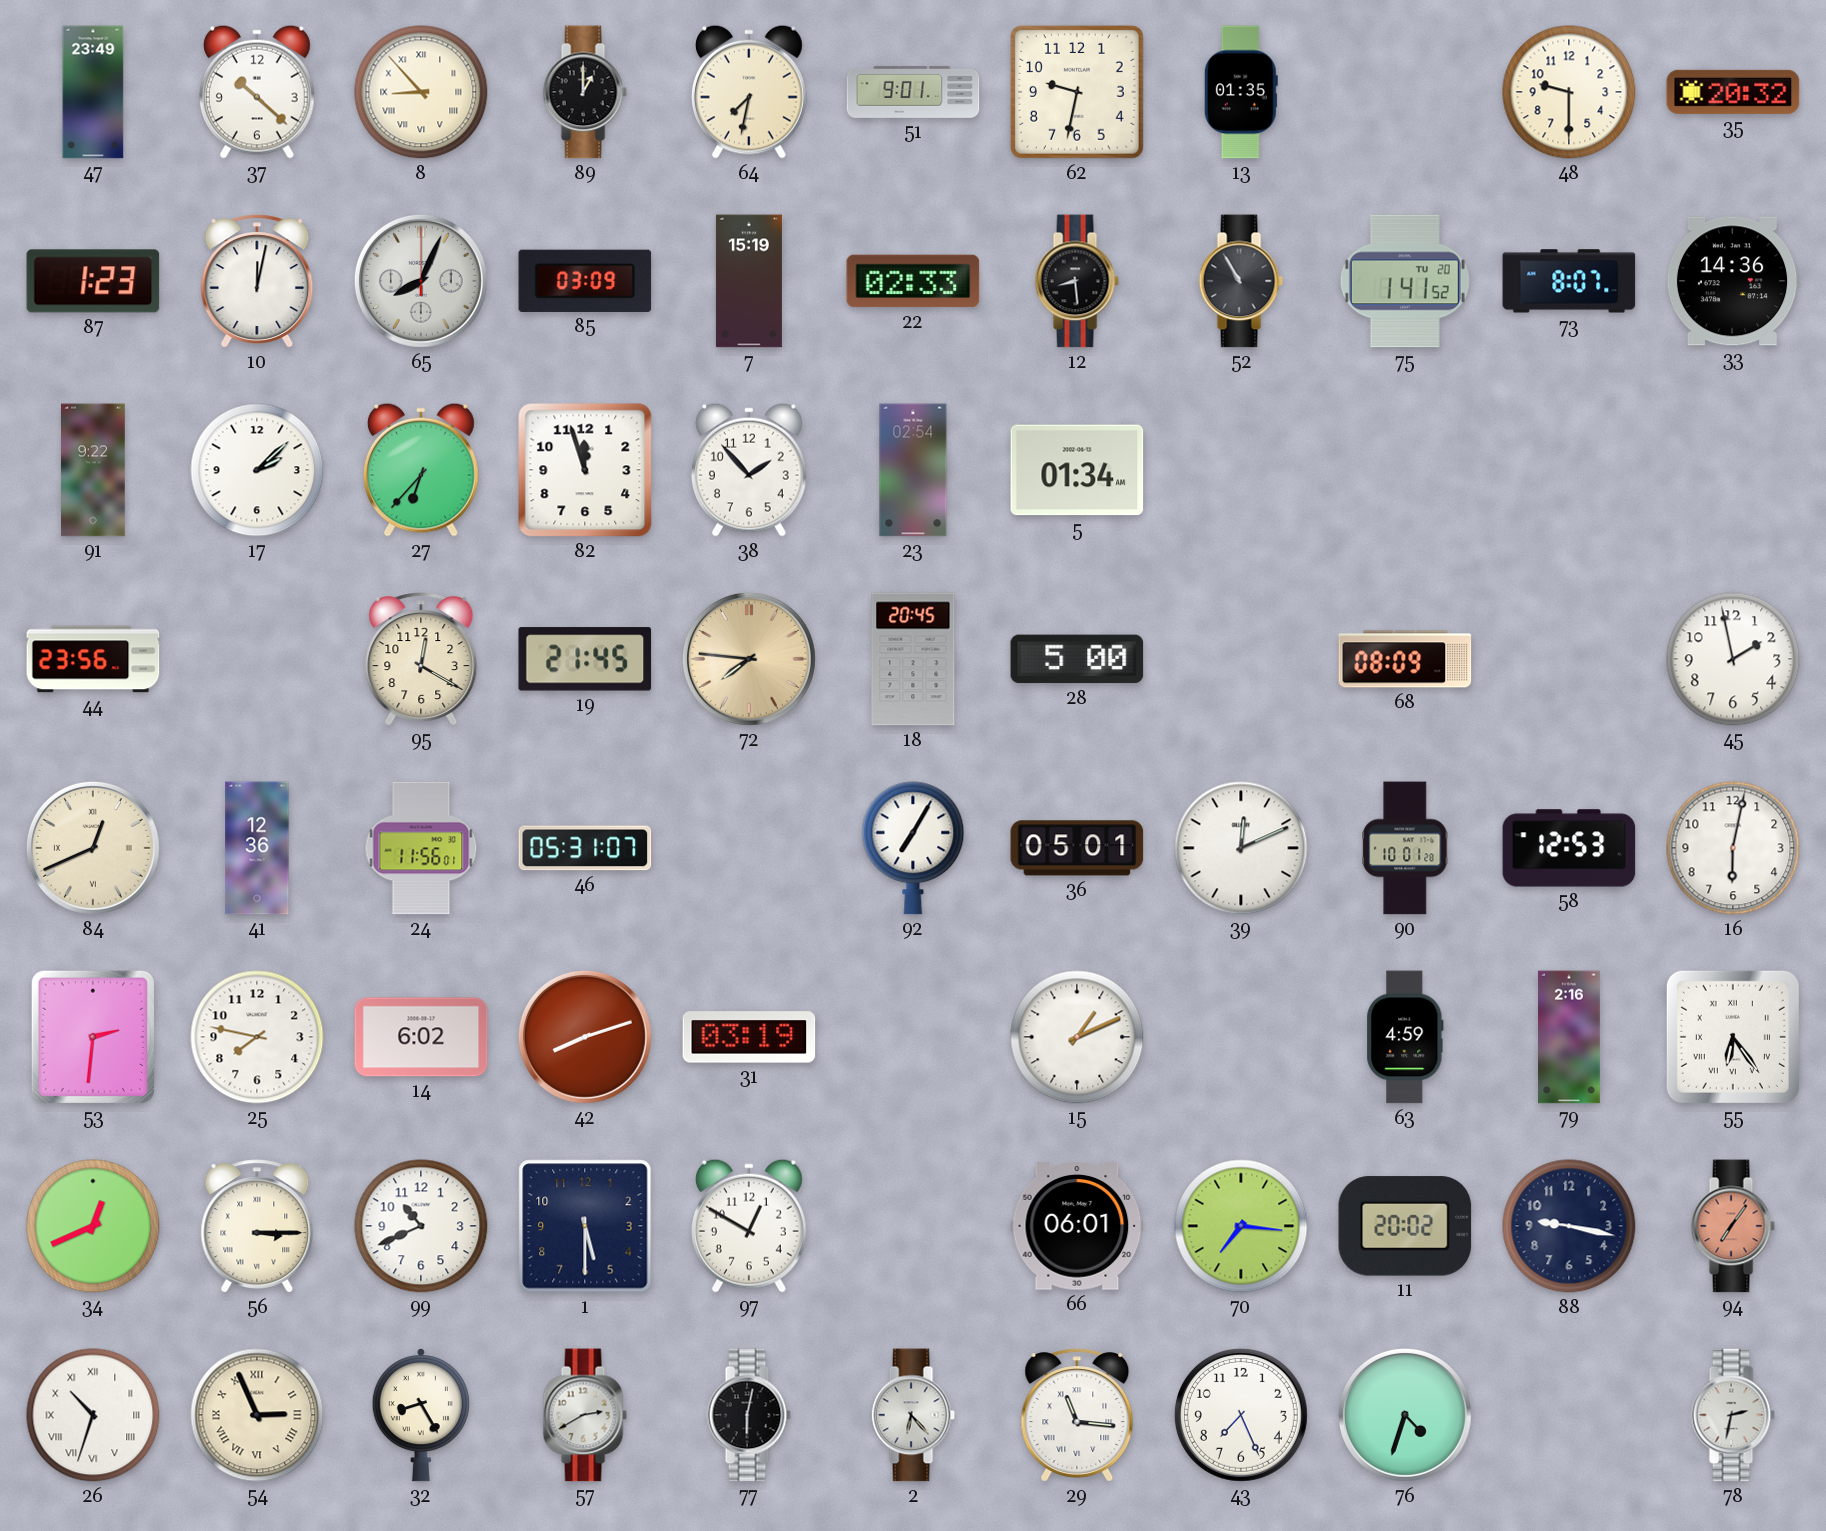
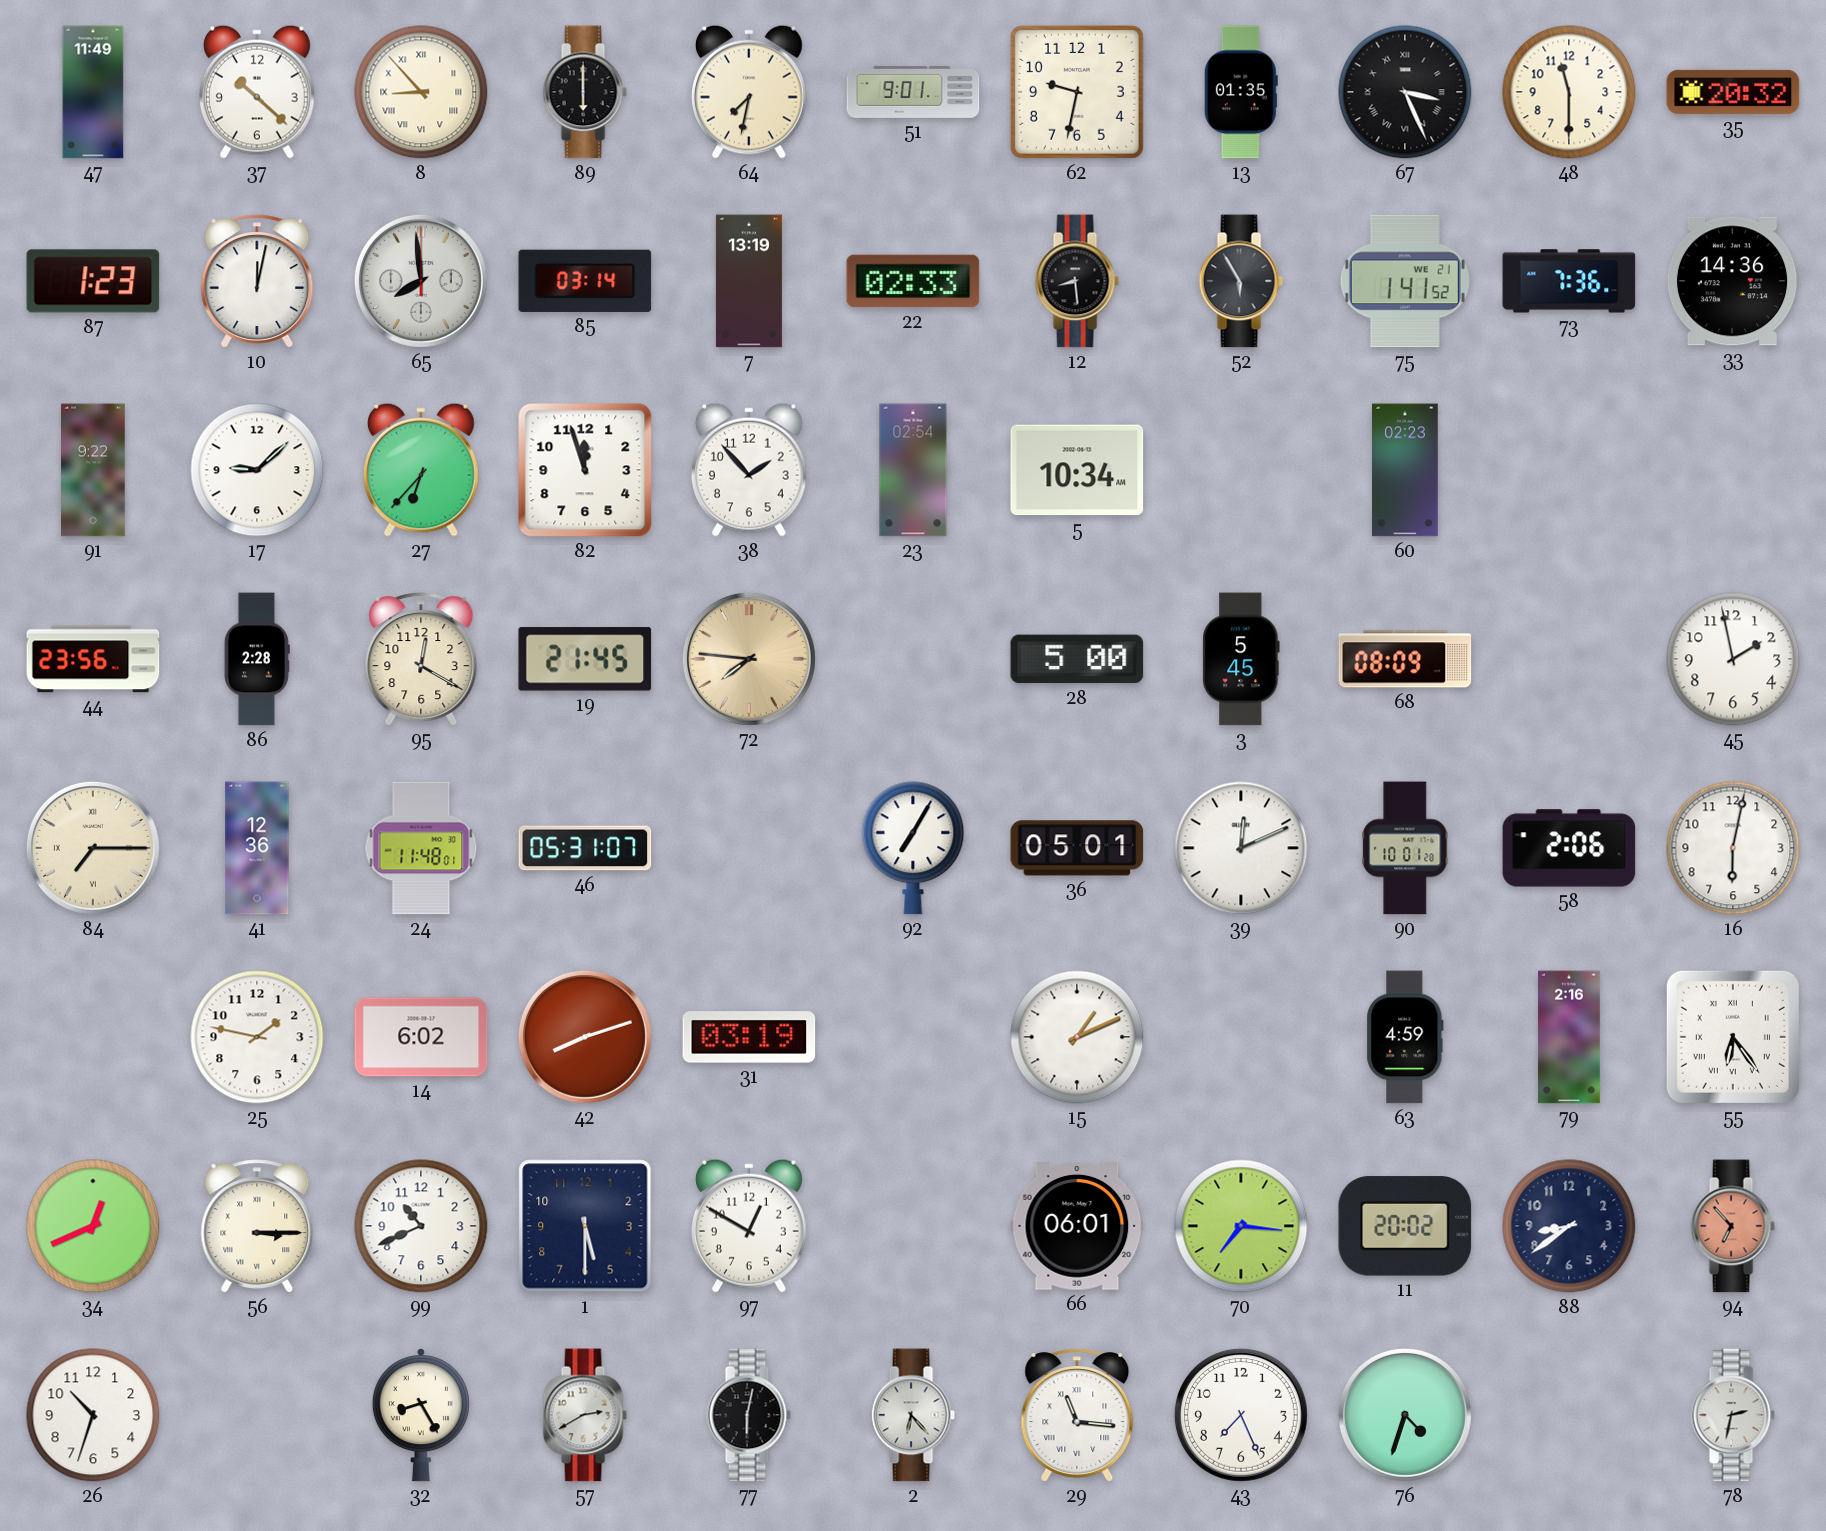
47: 23:49 -> 11:49 (93, 92)
89: 1:00 -> 6:00 (585, 92)
67: none -> 3:26 (1405, 92)
48: 9:30 -> 11:30 (1569, 92)
65: 8:04 -> 7:59 (421, 281)
85: 03:09 -> 03:14 (585, 281)
7: 15:19 -> 13:19 (749, 281)
52: 10:55 -> 5:55 (1241, 281)
75 date: TU 20 -> WE 21 (1405, 281)
73: 8:07 -> 7:36 (1569, 281)
17: 2:08 -> 9:08 (257, 470)
5: 01:34 -> 10:34 (1077, 470)
60: none -> 02:23 (1405, 470)
86: none -> 2:28 (257, 659)
18: 20:45 -> none (913, 659)
3: none -> 5:45 (1241, 659)
84: 12:41 -> 7:15 (93, 848)
24: 11:56 -> 11:48 (421, 848)
58: 12:53 -> 2:06 (1569, 848)
53: 2:31 -> none (93, 1037)
25: 7:47 -> 1:47 (257, 1037)
88: 9:17 -> 8:39 (1569, 1226)
94: 7:06 -> 6:53 (1733, 1226)
26 numerals: Roman -> Arabic (93, 1415)
54: 2:56 -> none (257, 1415)
